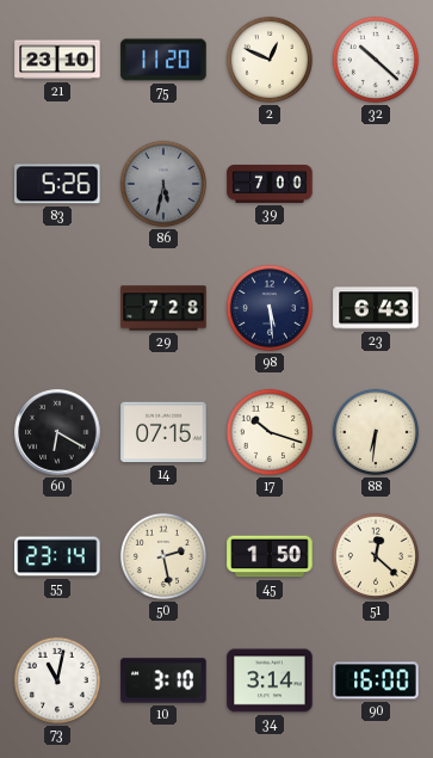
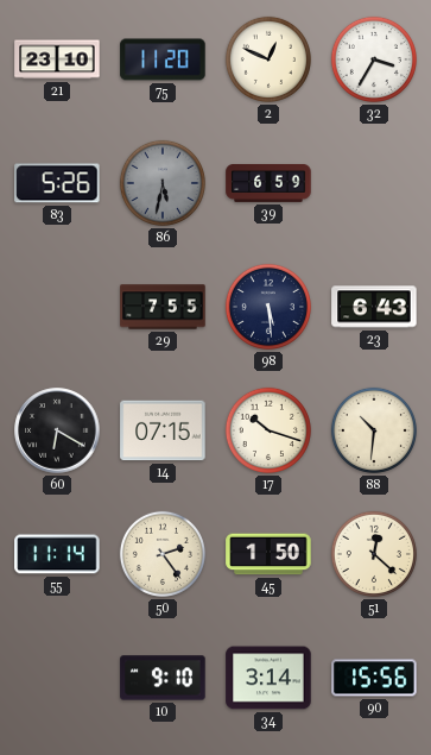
32: 10:22 -> 3:35 (374, 59)
39: 7:00 -> 6:59 (268, 183)
29: 7:28 -> 7:55 (163, 307)
88: 6:31 -> 10:31 (374, 430)
55: 23:14 -> 11:14 (57, 554)
50: 2:28 -> 2:24 (163, 554)
73: 11:02 -> none (57, 680)
10: 3:10 -> 9:10 (163, 678)
90: 16:00 -> 15:56 (374, 678)
